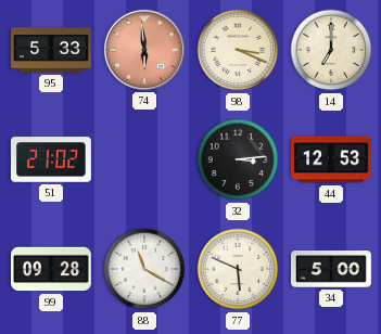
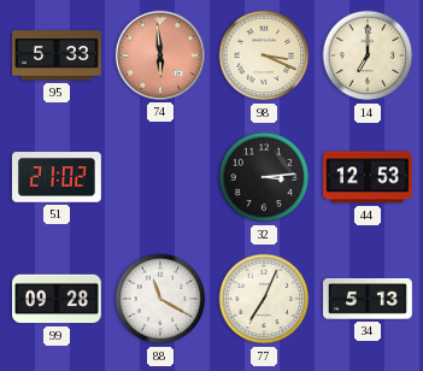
77: 5:49 -> 7:04 (264, 299)
34: 5:00 -> 5:13 (369, 300)
